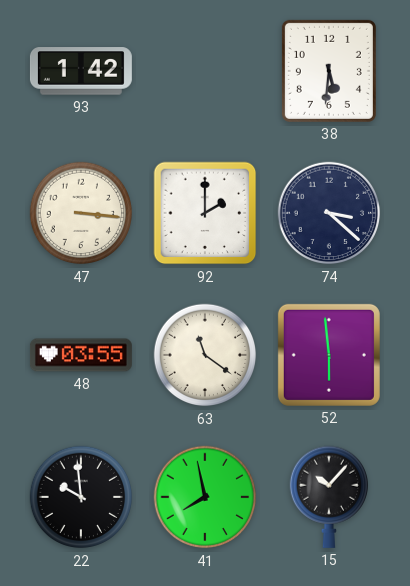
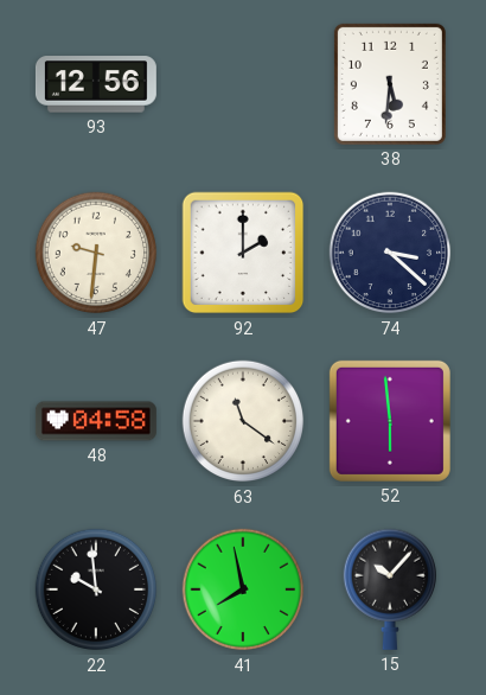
93: 1:42 -> 12:56 (96, 84)
47: 3:16 -> 9:31 (96, 253)
48: 03:55 -> 04:58 (96, 421)
